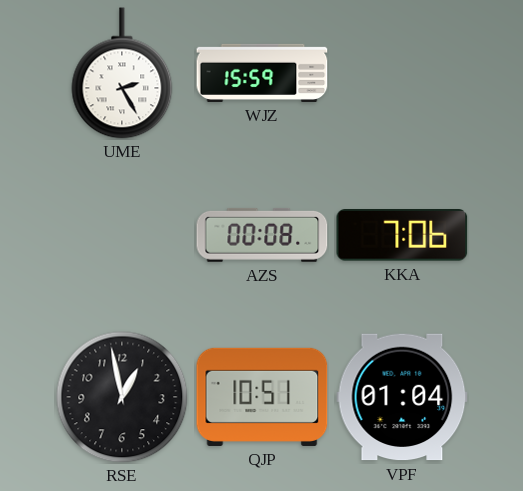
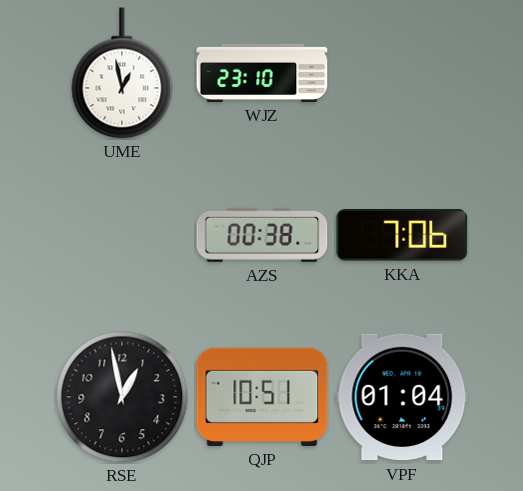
UME: 2:25 -> 12:58 (122, 73)
WJZ: 15:59 -> 23:10 (262, 73)
AZS: 00:08 -> 00:38 (262, 235)
